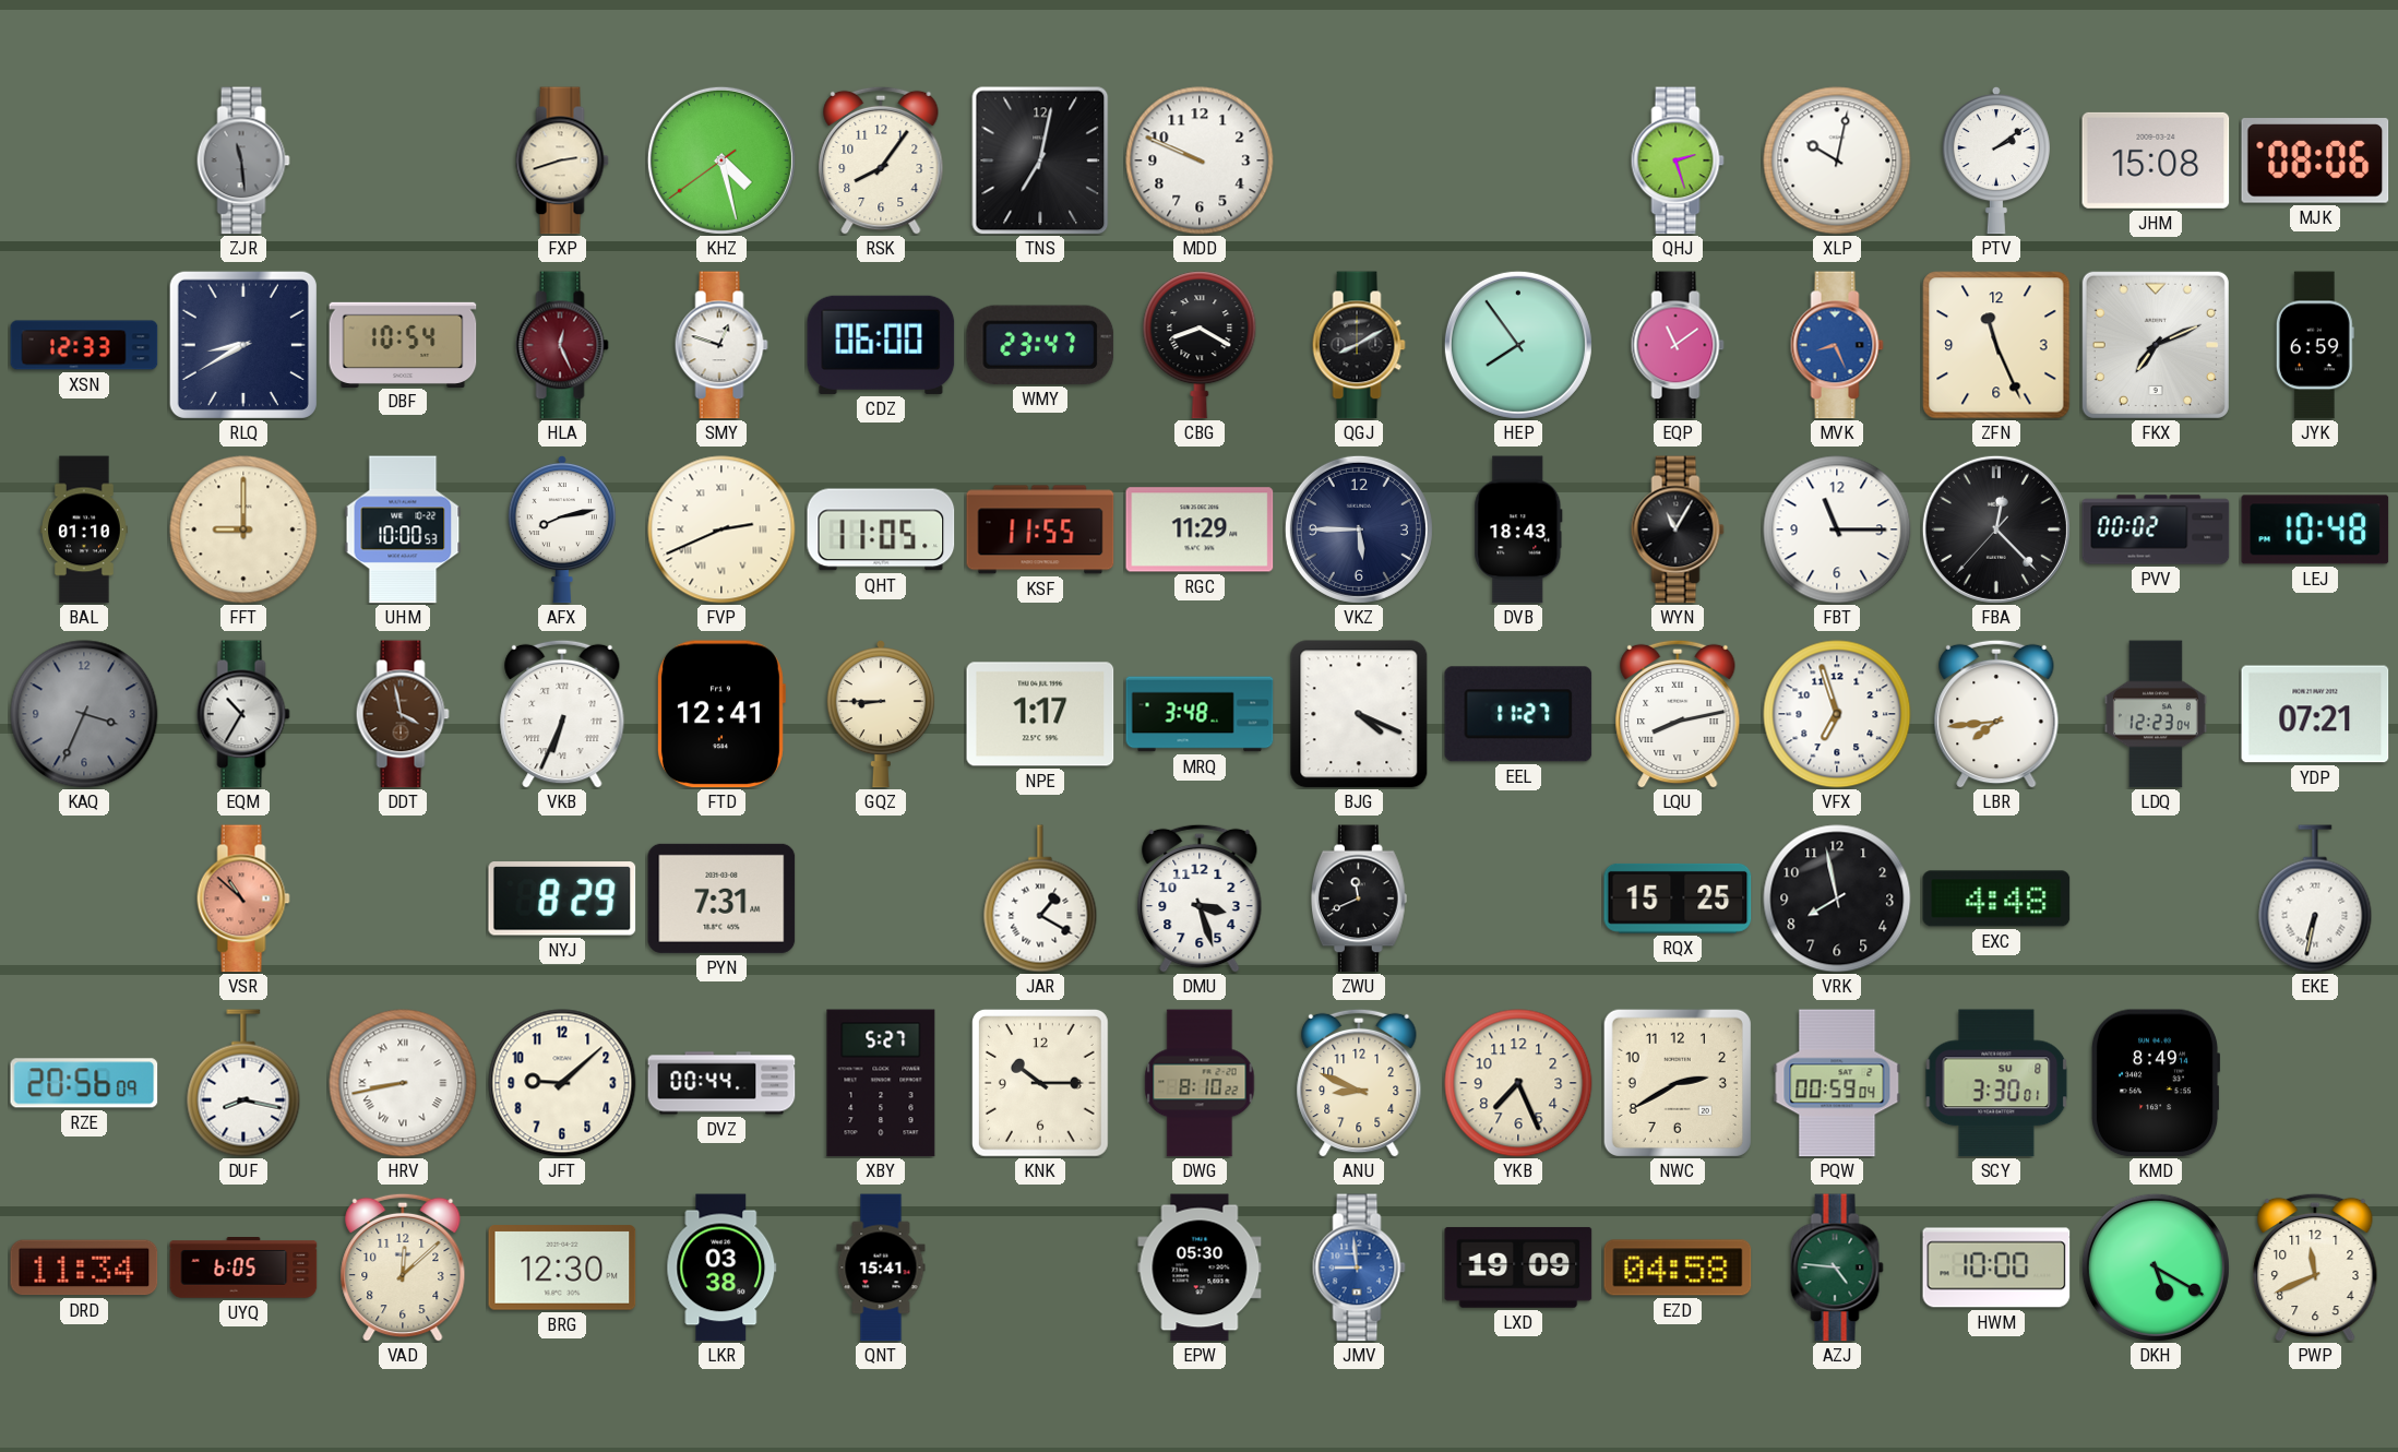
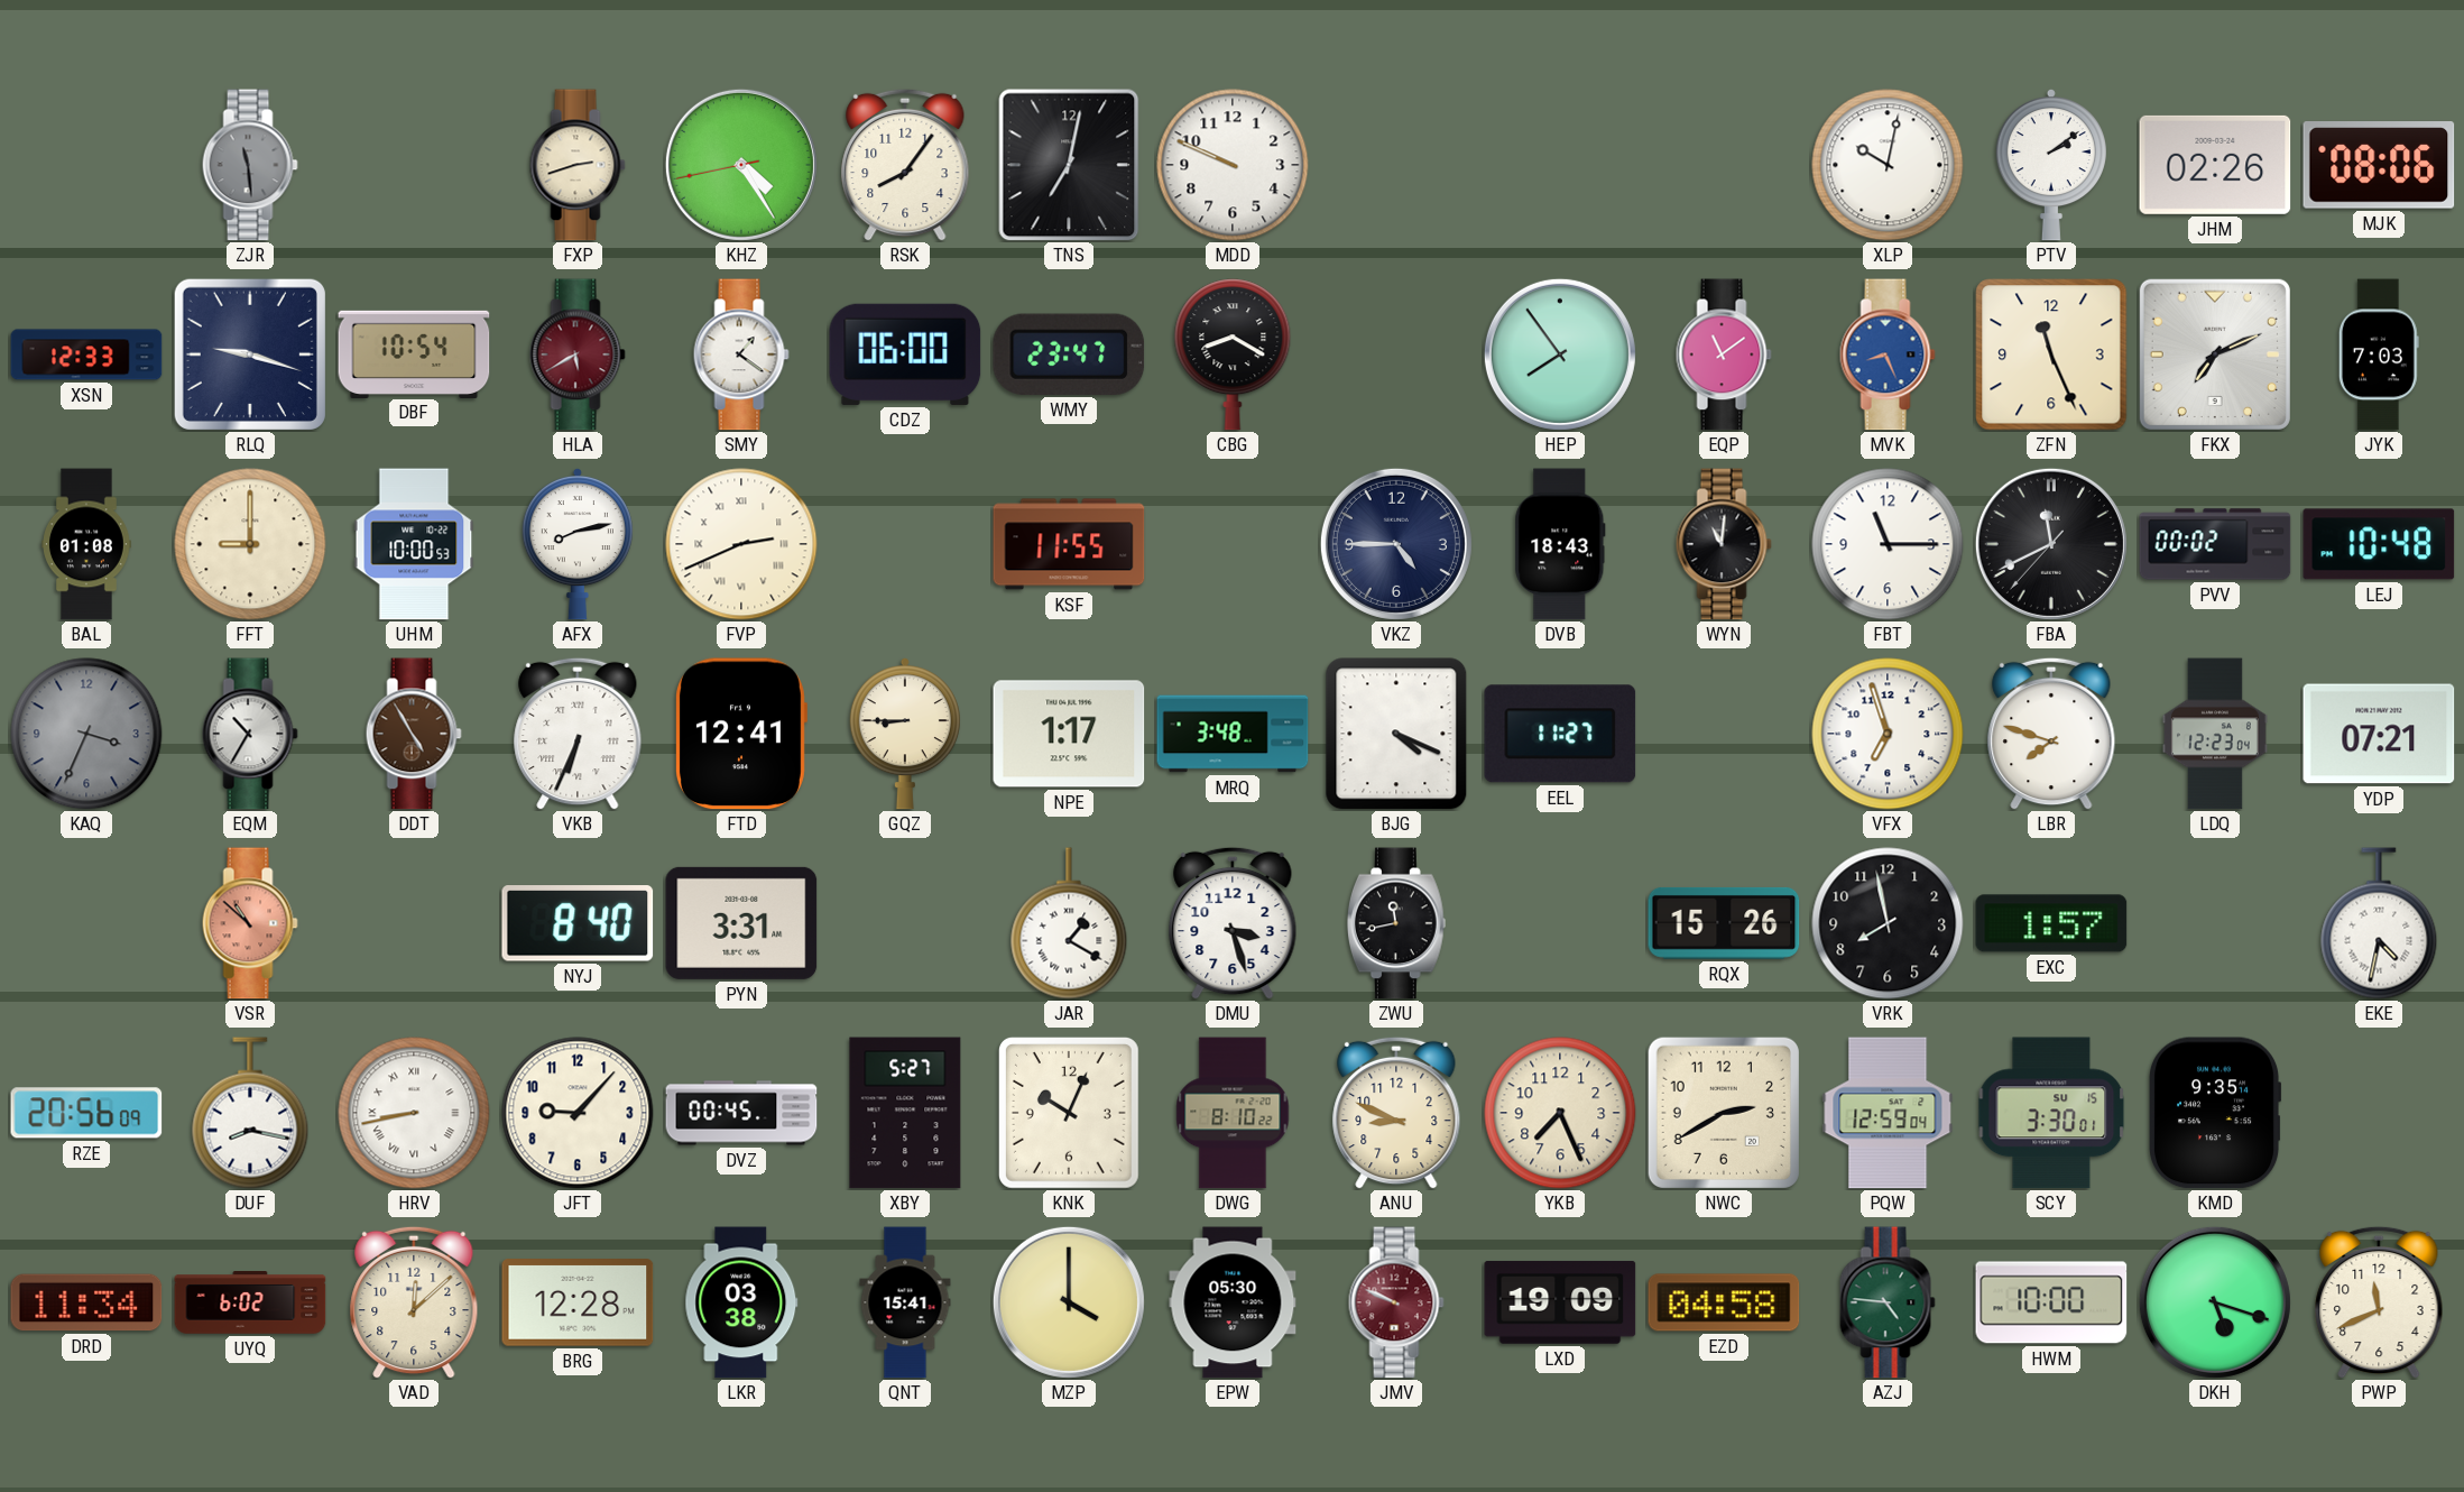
KHZ: 4:27 -> 4:24 (741, 165)
QHJ: 2:27 -> none (1678, 160)
JHM: 15:08 -> 02:26 (2215, 165)
RLQ: 8:40 -> 9:18 (250, 354)
HLA: 12:26 -> 5:40 (578, 354)
SMY: 12:48 -> 1:21 (741, 354)
QGJ: 8:10 -> none (1359, 345)
JYK: 6:59 -> 7:03 (2379, 354)
BAL: 01:10 -> 01:08 (86, 544)
QHT: 11:05 -> none (881, 529)
RGC: 11:29 -> none (1200, 529)
VKZ: 5:45 -> 4:45 (1396, 544)
WYN: 11:05 -> 11:01 (1724, 544)
FBA: 12:22 -> 11:40 (2051, 544)
DDT: 3:58 -> 4:55 (414, 734)
LQU: 8:13 -> none (1678, 714)
LBR: 7:44 -> 7:48 (2051, 734)
NYJ: 8:29 -> 8:40 (578, 923)
PYN: 7:31 -> 3:31 (741, 923)
ZWU: 11:41 -> 11:43 (1396, 923)
RQX: 15:25 -> 15:26 (1724, 923)
EXC: 4:48 -> 1:57 (2051, 923)
EKE: 6:32 -> 4:32 (2379, 923)
JFT: 9:08 -> 9:07 (578, 1113)
DVZ: 00:44 -> 00:45 (741, 1113)
KNK: 10:15 -> 10:04 (1069, 1113)
PQW: 00:59 -> 12:59 (1888, 1113)
SCY date: SU 8 -> SU 15 (2051, 1113)
KMD: 8:49 -> 9:35 (2215, 1113)
UYQ: 6:05 -> 6:02 (250, 1304)
BRG: 12:30 -> 12:28 (578, 1302)
MZP: none -> 4:00 (1069, 1302)
JMV: 8:59 -> 9:49 (1396, 1302)
JMV dial: blue -> burgundy (1396, 1302)
DKH: 5:20 -> 5:18 (2215, 1302)
